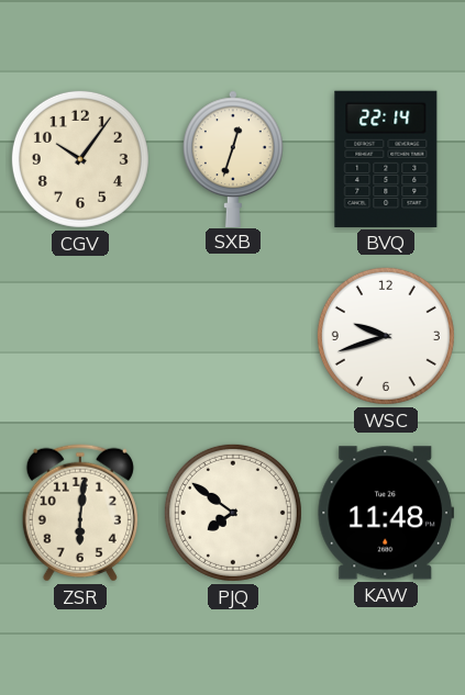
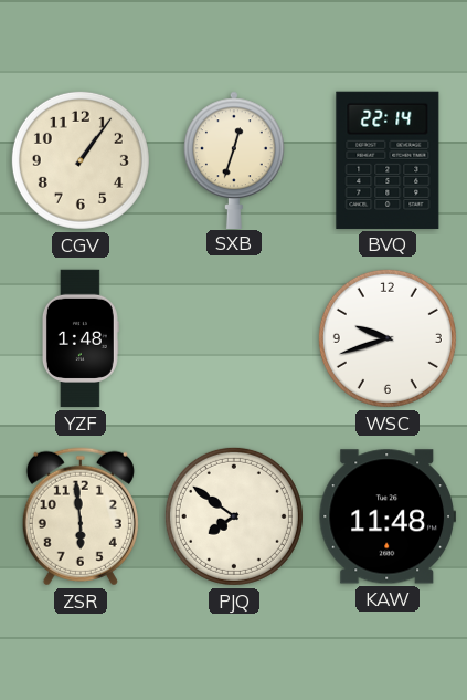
CGV: 10:06 -> 1:06 (81, 160)
YZF: none -> 1:48 (79, 338)
ZSR: 6:01 -> 5:59 (81, 516)
